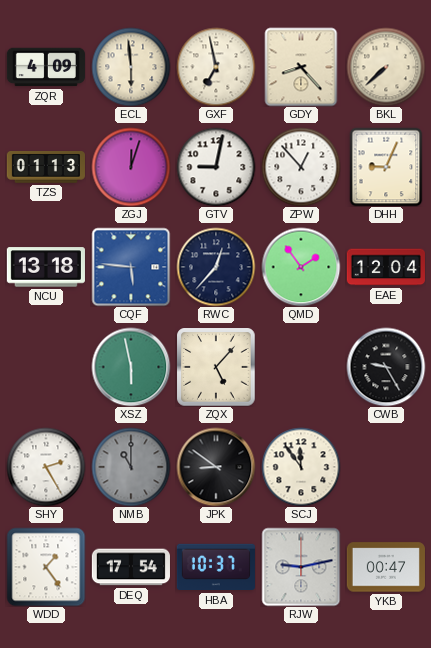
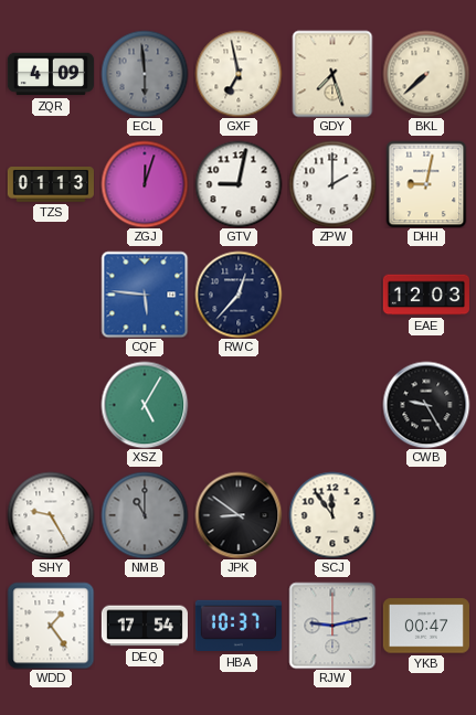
ECL dial: cream -> grey (145, 74)
GDY: 8:23 -> 7:27 (332, 74)
ZPW: 12:53 -> 2:00 (332, 184)
DHH: 9:04 -> 9:02 (426, 184)
NCU: 13:18 -> none (46, 267)
QMD: 1:54 -> none (301, 267)
EAE: 12:04 -> 12:03 (426, 295)
XSZ: 5:58 -> 5:05 (145, 405)
ZQX: 5:07 -> none (216, 367)
SHY: 2:25 -> 9:25 (51, 515)
